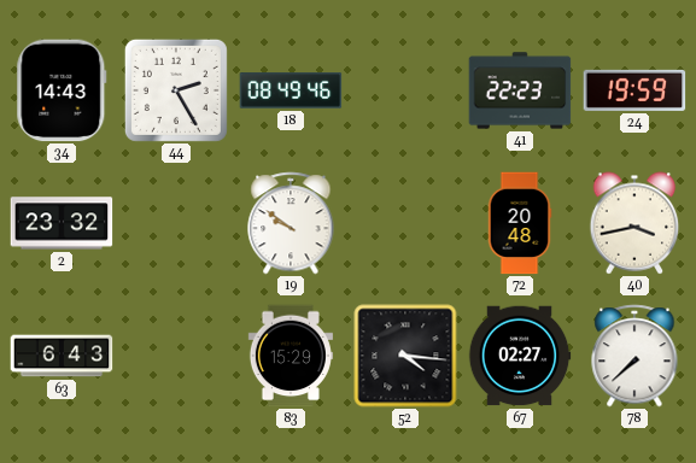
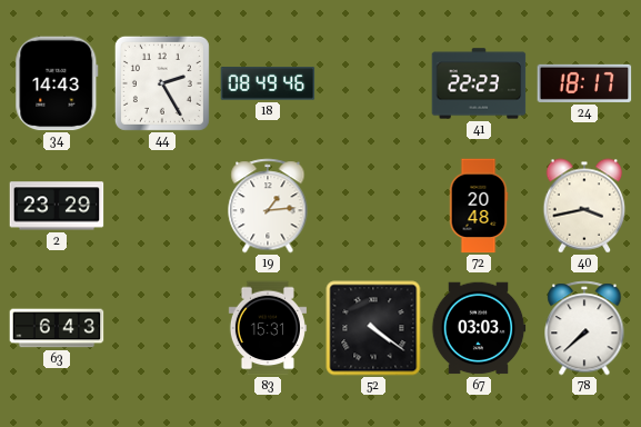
24: 19:59 -> 18:17 (584, 83)
2: 23:32 -> 23:29 (57, 206)
19: 9:51 -> 1:14 (268, 206)
83: 15:29 -> 15:31 (268, 328)
52: 4:16 -> 4:21 (373, 328)
67: 02:27 -> 03:03 (479, 328)
